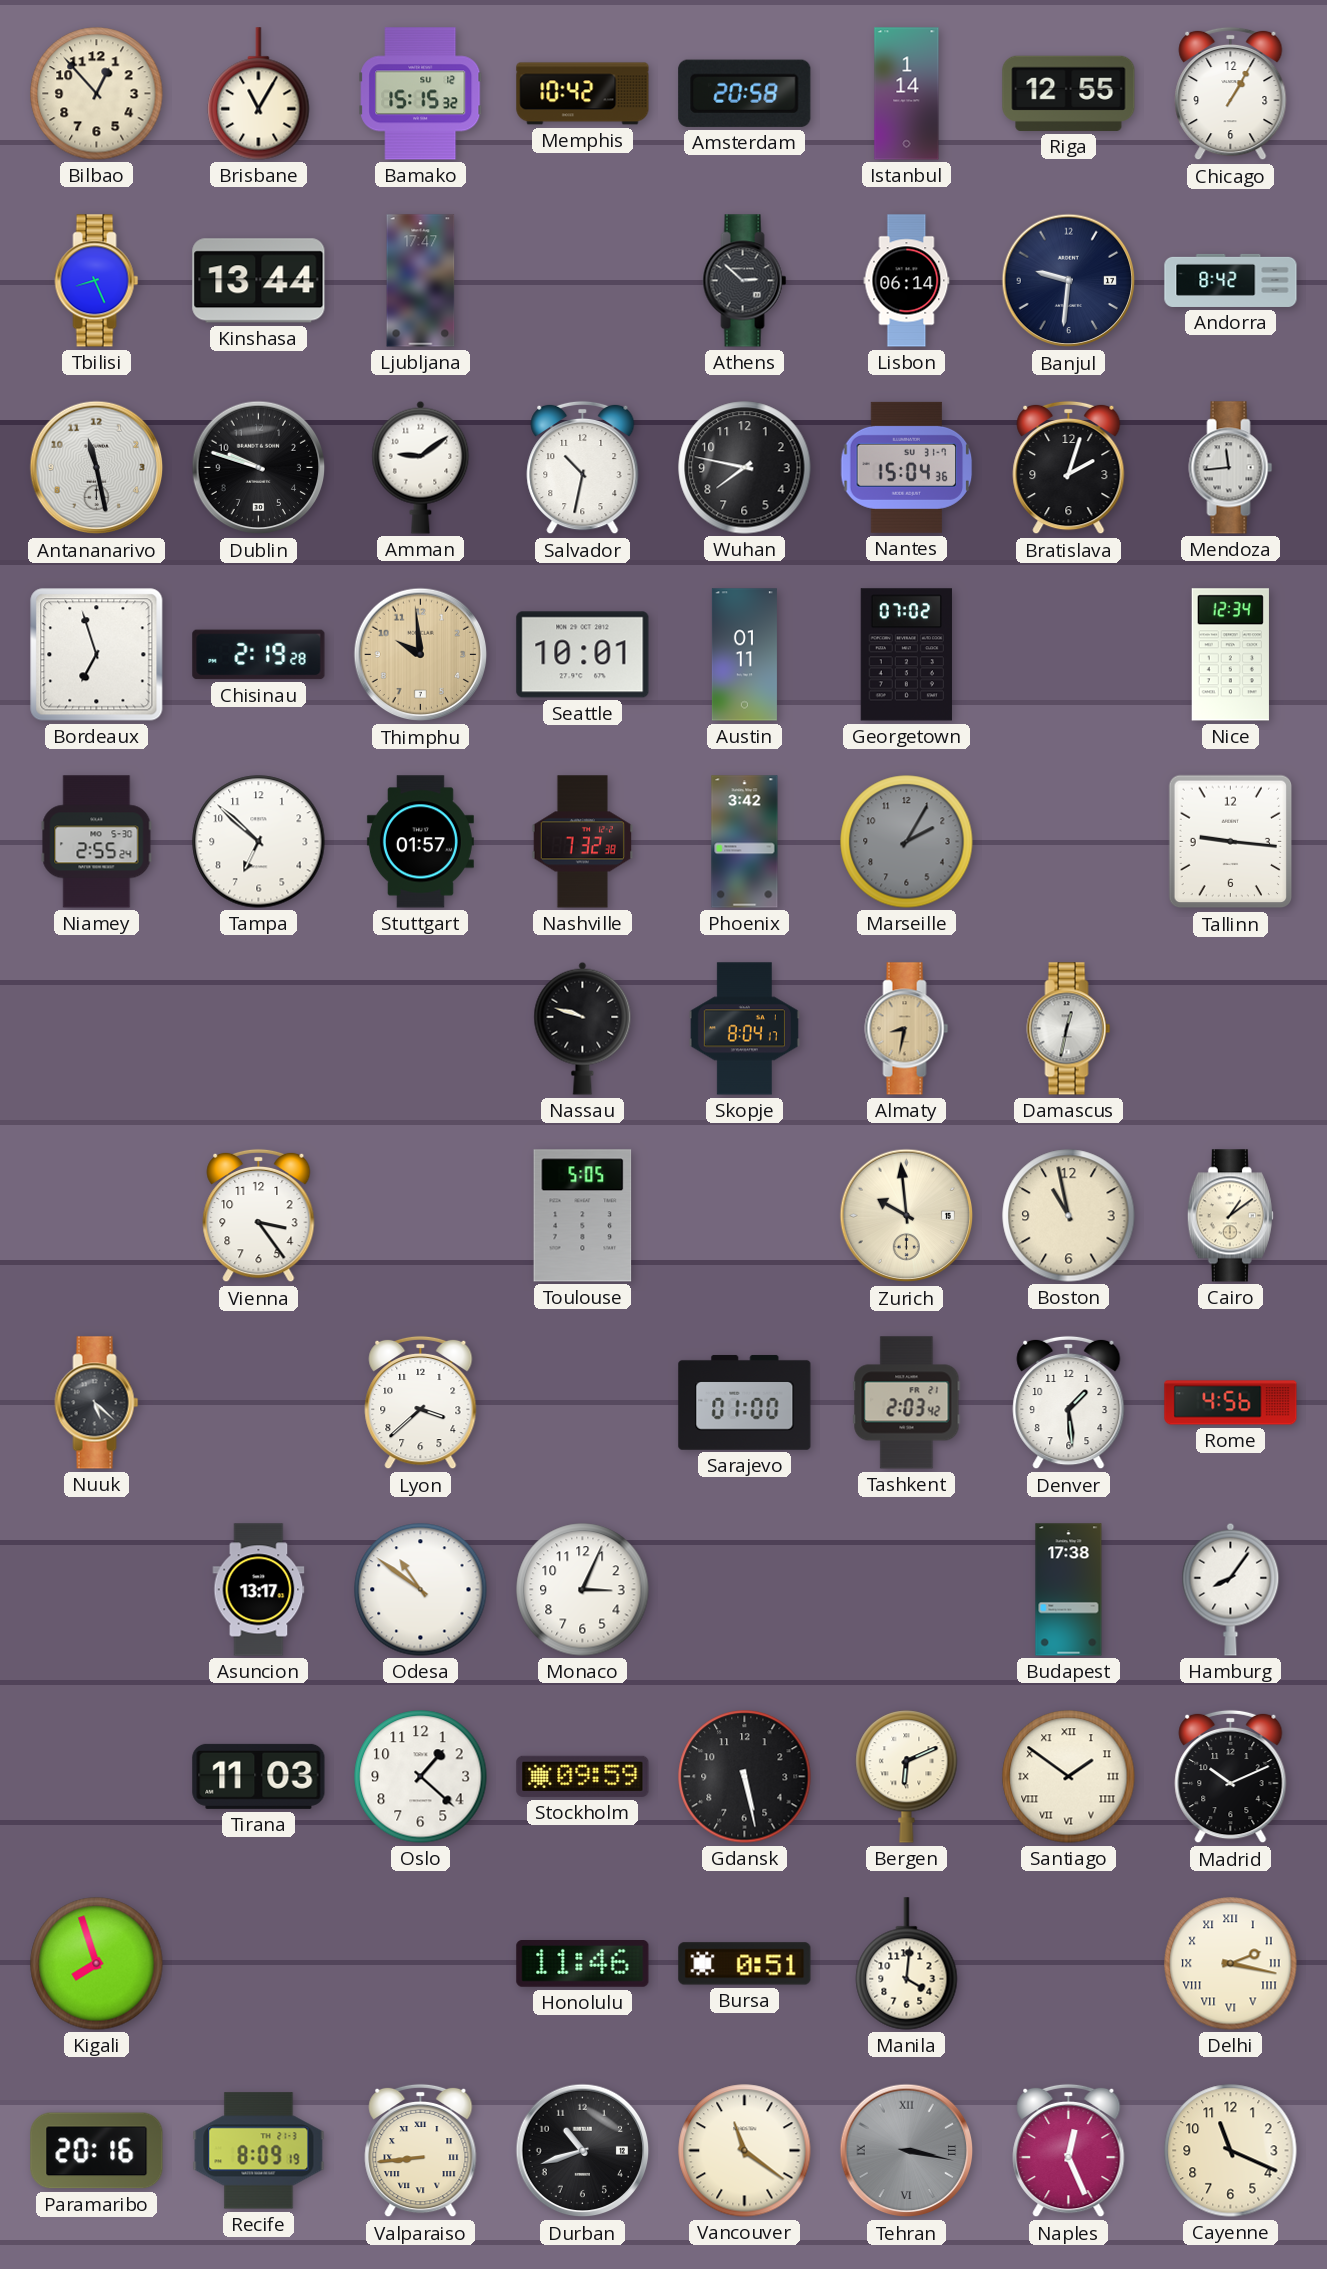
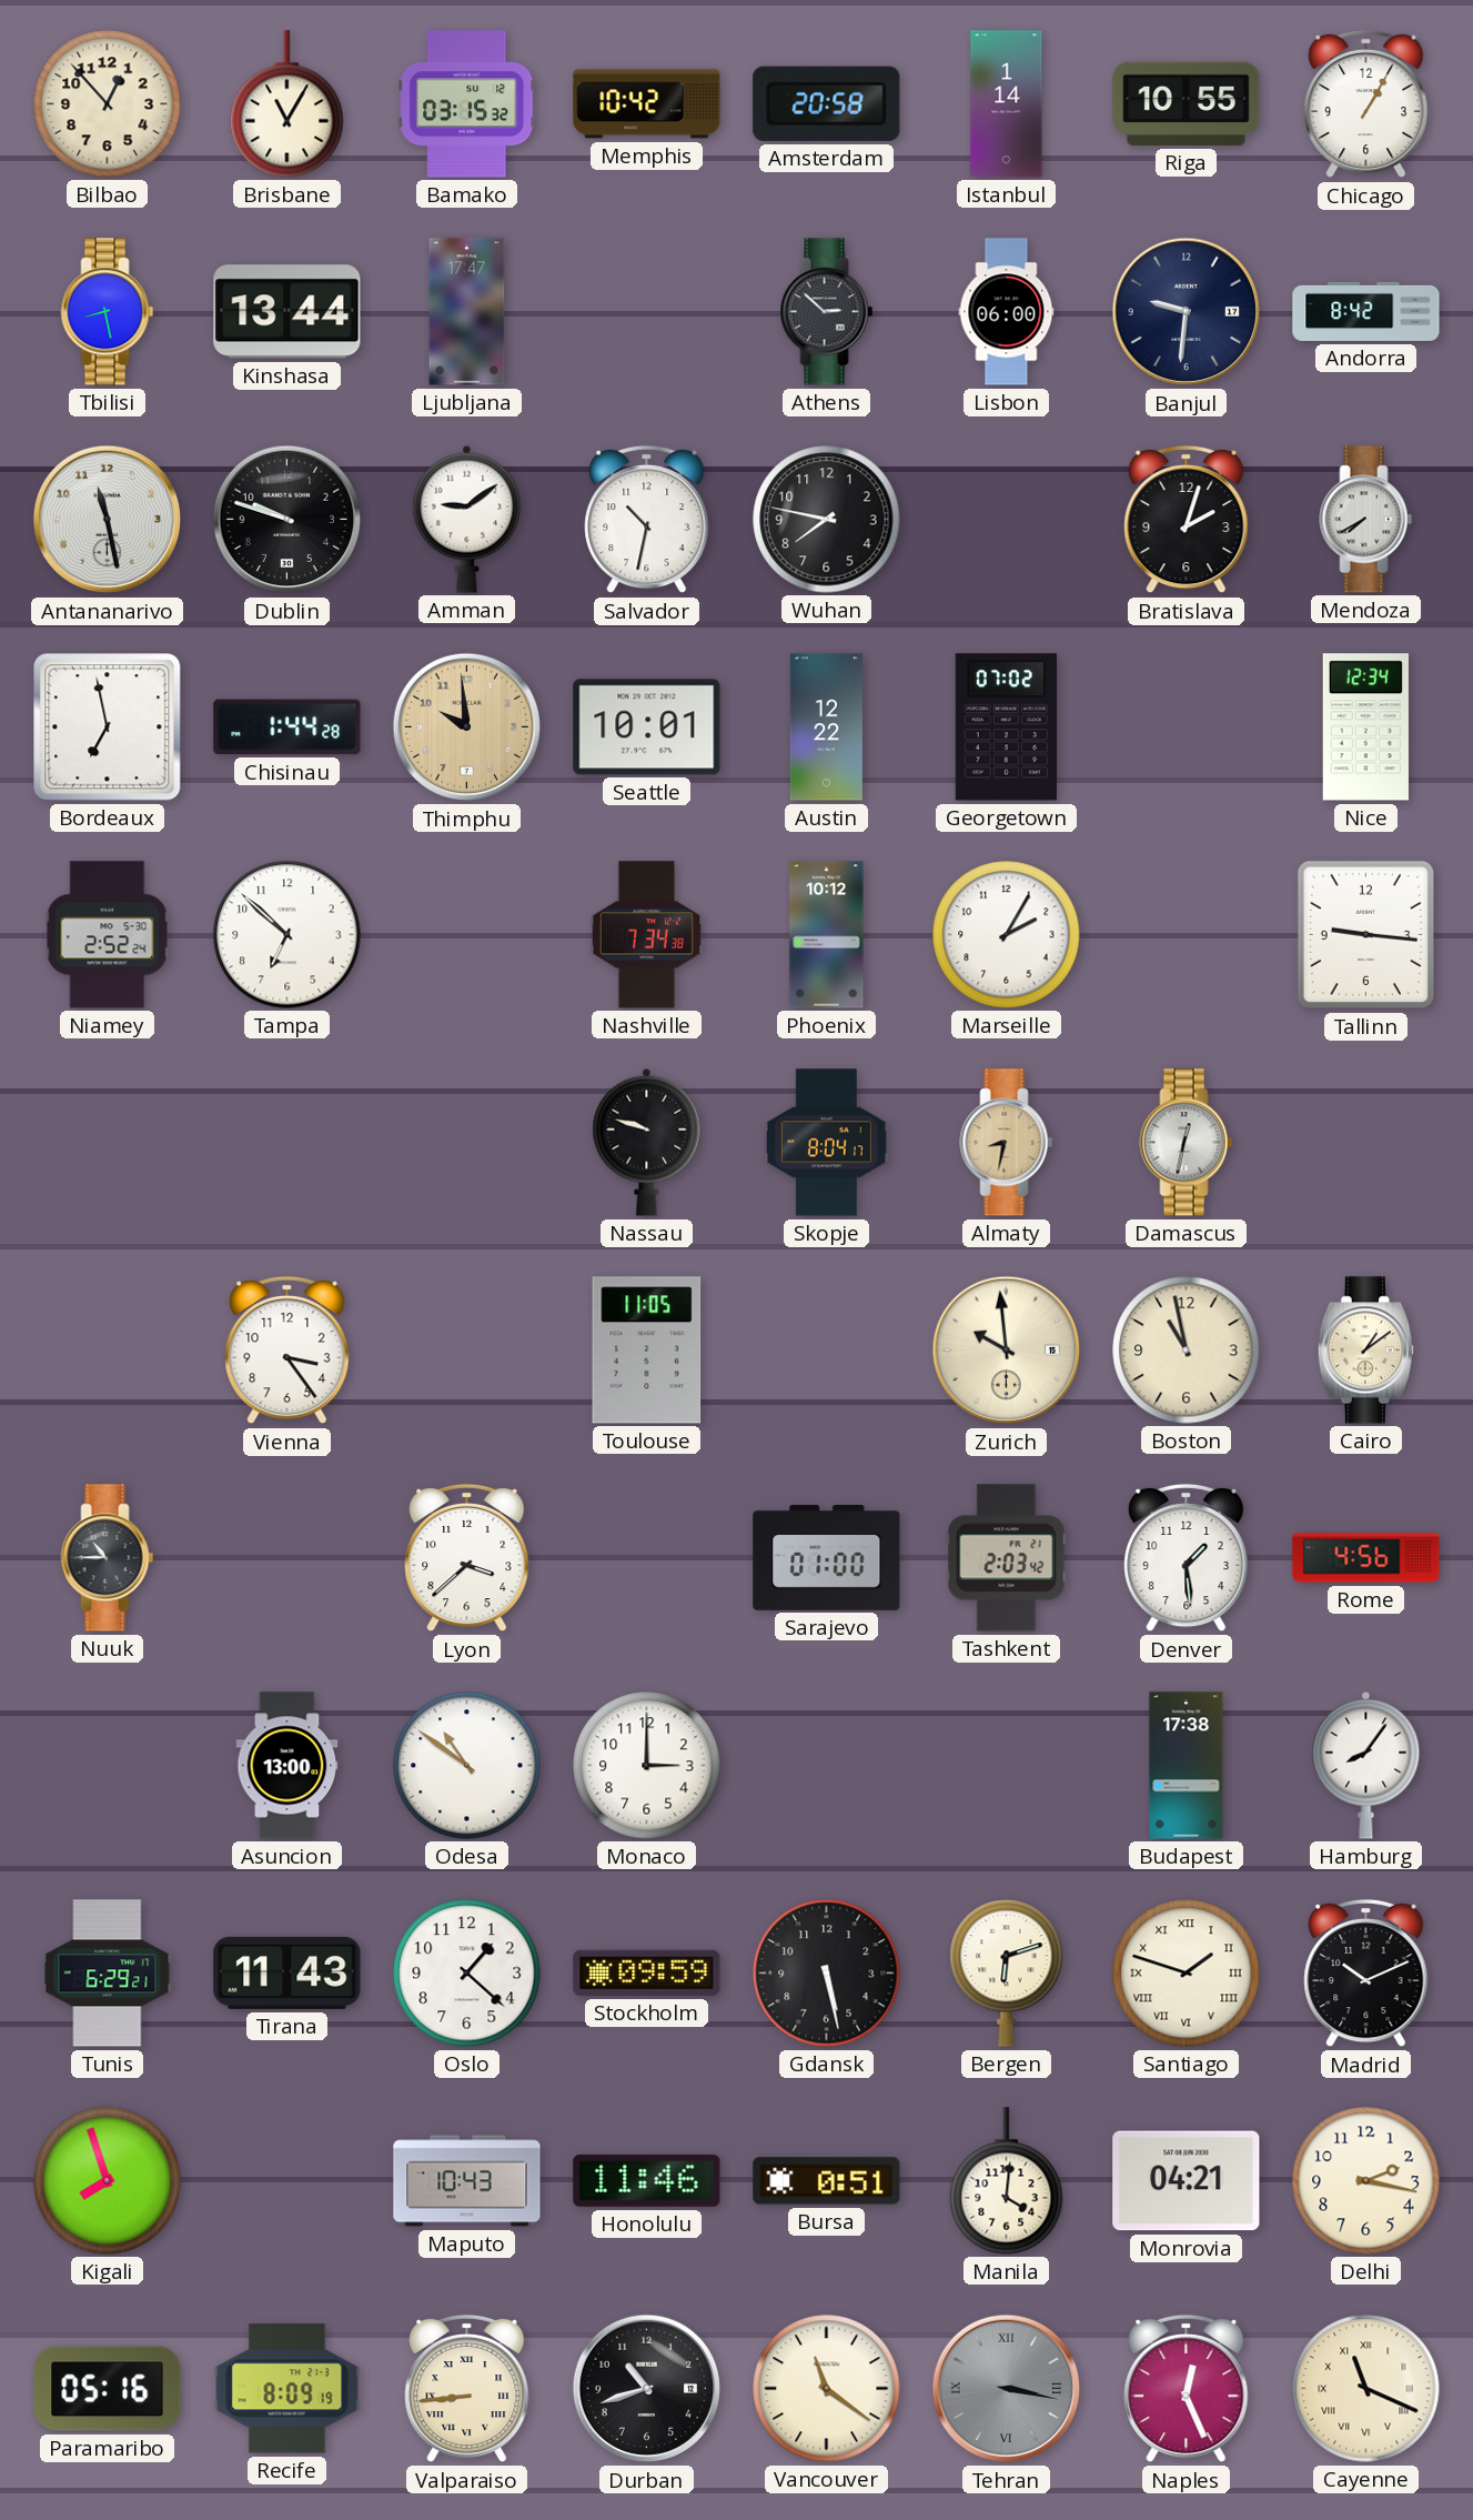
Bamako: 15:15 -> 03:15 (467, 104)
Riga: 12:55 -> 10:55 (1187, 103)
Tbilisi: 8:26 -> 8:28 (108, 312)
Lisbon: 06:14 -> 06:00 (1007, 312)
Nantes: 15:04 -> none (907, 467)
Mendoza: 11:44 -> 7:40 (1366, 520)
Bordeaux: 6:57 -> 6:58 (108, 727)
Chisinau: 2:19 -> 1:44 (287, 727)
Austin: 01:11 -> 12:22 (826, 727)
Niamey: 2:55 -> 2:52 (108, 935)
Stuttgart: 01:57 -> none (420, 842)
Nashville: 7:32 -> 7:34 (646, 935)
Phoenix: 3:42 -> 10:12 (827, 935)
Marseille dial: grey -> white (1007, 935)
Toulouse: 5:05 -> 11:05 (647, 1351)
Nuuk: 5:22 -> 10:45 (108, 1558)
Asuncion: 13:17 -> 13:00 (287, 1766)
Monaco: 3:04 -> 3:00 (647, 1766)
Tunis: none -> 6:29 (108, 1974)
Tirana: 11:03 -> 11:43 (287, 1972)
Bergen: 6:11 -> 6:12 (1007, 1974)
Santiago: 1:51 -> 1:48 (1187, 1974)
Maputo: none -> 10:43 (467, 2181)
Monrovia: none -> 04:21 (1187, 2181)
Delhi numerals: Roman -> Arabic (1366, 2181)
Paramaribo: 20:16 -> 05:16 (108, 2389)
Cayenne numerals: Arabic -> Roman (1366, 2389)
